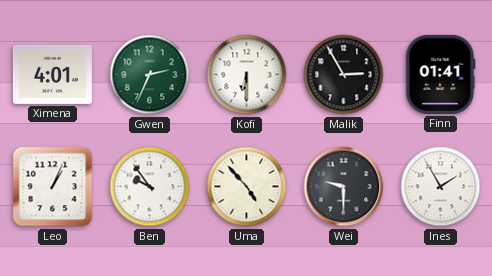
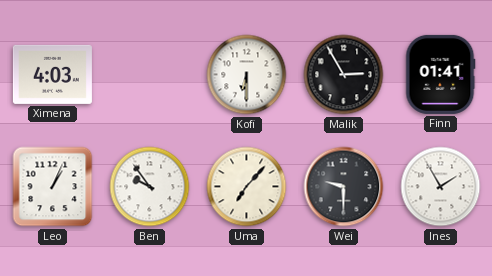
Ximena: 4:01 -> 4:03 (52, 74)
Gwen: 2:34 -> none (150, 75)
Uma: 4:53 -> 7:07 (247, 187)
